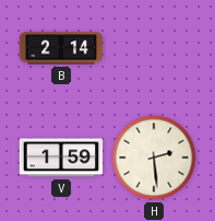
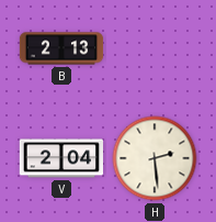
B: 2:14 -> 2:13 (61, 48)
V: 1:59 -> 2:04 (60, 158)
